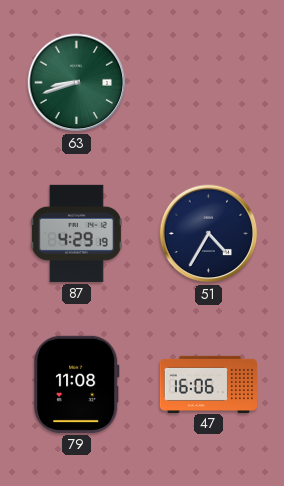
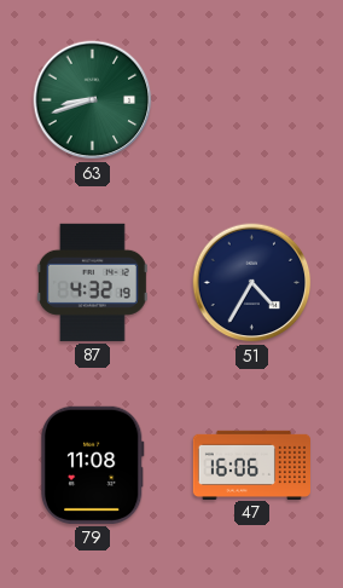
87: 4:29 -> 4:32 (92, 282)
